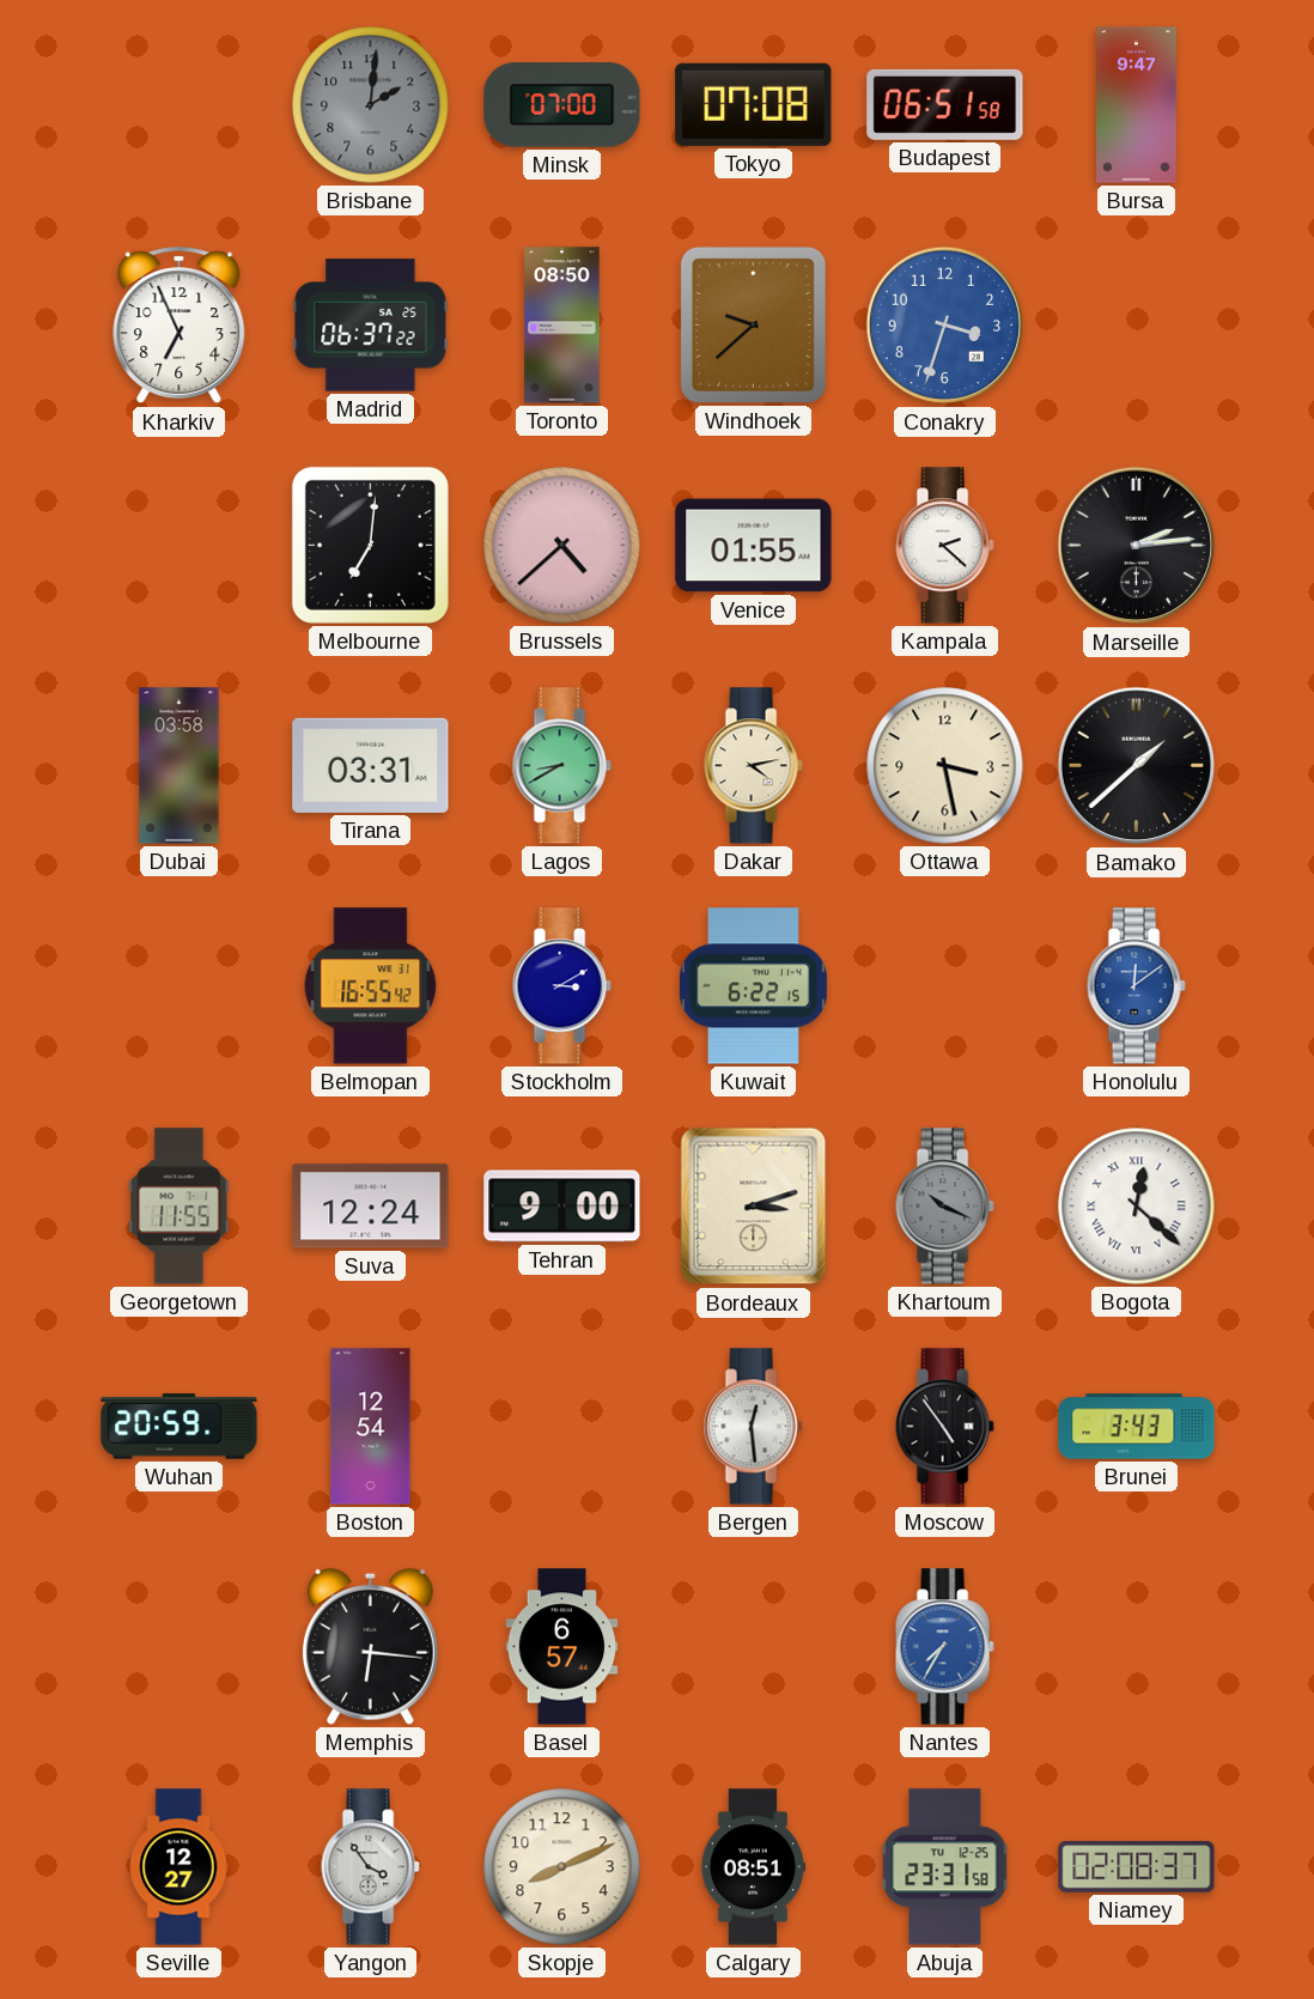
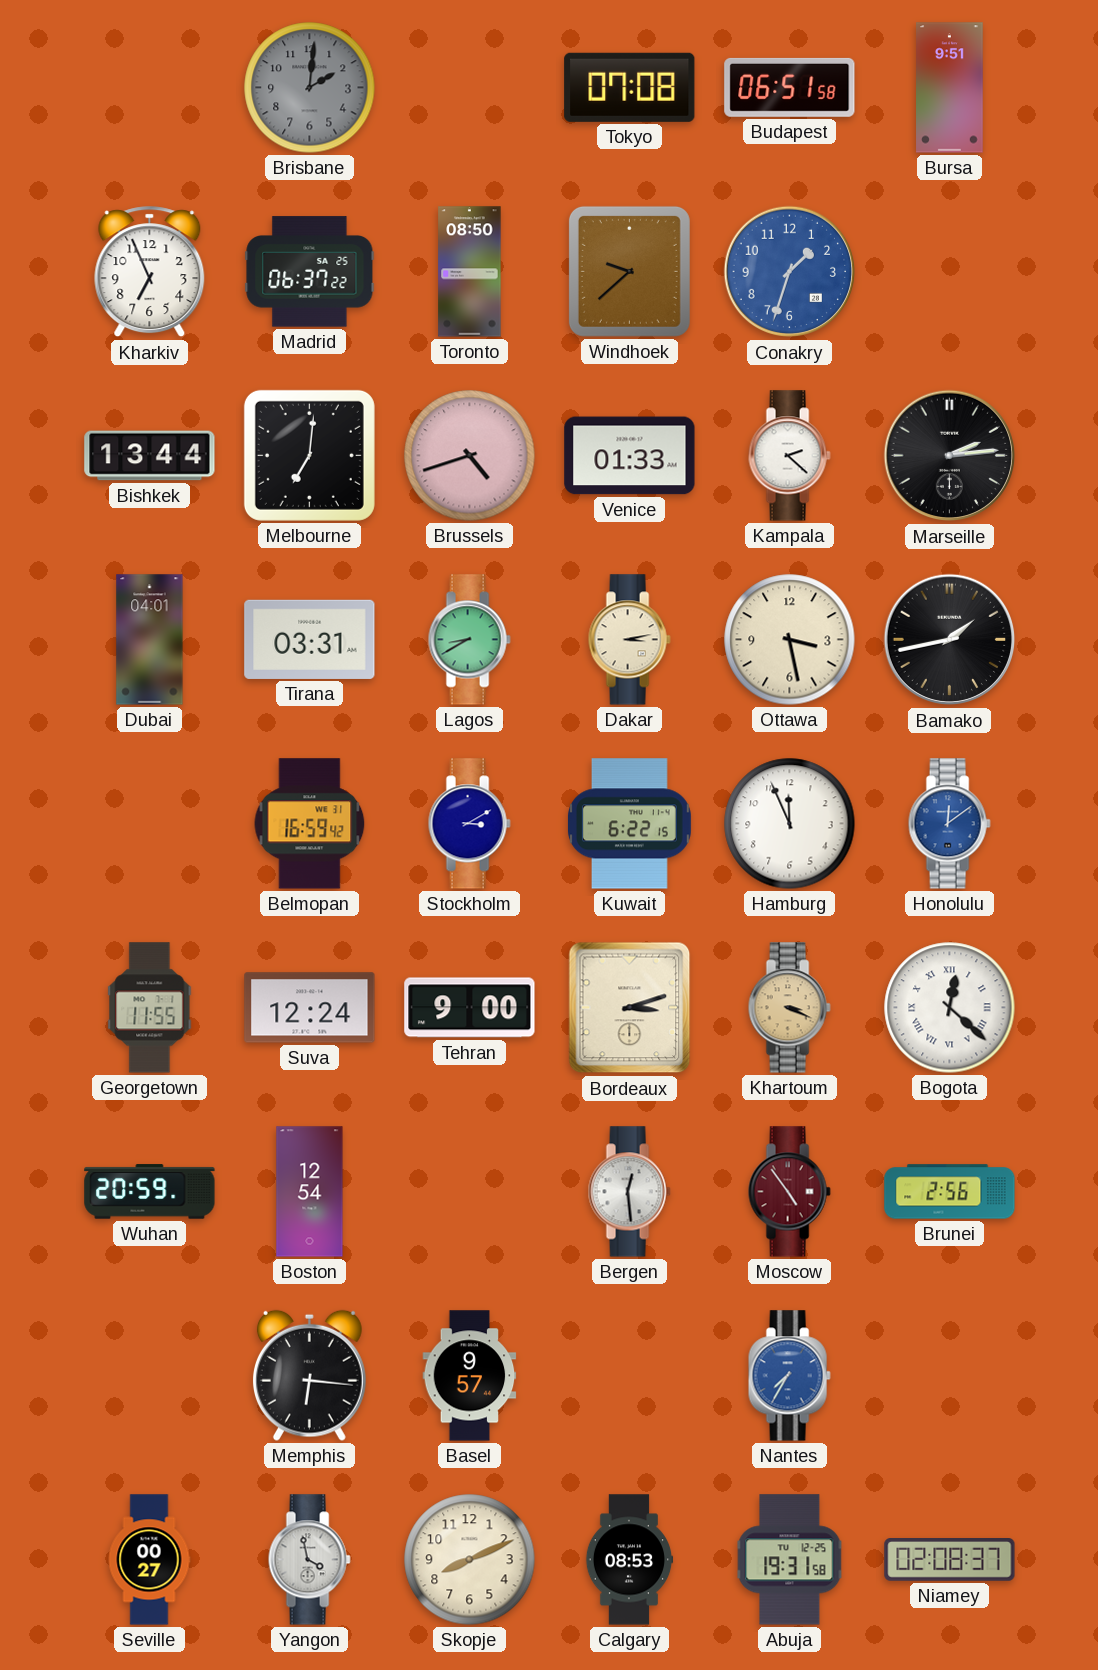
Minsk: 07:00 -> none (562, 105)
Bursa: 9:47 -> 9:51 (950, 88)
Conakry: 3:33 -> 1:33 (790, 272)
Bishkek: none -> 13:44 (150, 456)
Brussels: 4:38 -> 4:42 (470, 456)
Venice: 01:55 -> 01:33 (630, 456)
Dubai: 03:58 -> 04:01 (150, 640)
Dakar: 4:13 -> 3:13 (629, 640)
Bamako: 1:38 -> 1:43 (950, 640)
Belmopan: 16:55 -> 16:59 (310, 824)
Hamburg: none -> 11:56 (790, 824)
Khartoum: 10:19 -> 3:19 (789, 1008)
Khartoum dial: grey -> champagne (789, 1008)
Moscow dial: black -> burgundy (789, 1192)
Brunei: 3:43 -> 2:56 (950, 1192)
Basel: 6:57 -> 9:57 (470, 1376)
Seville: 12:27 -> 00:27 (149, 1560)
Yangon: 3:54 -> 3:58 (309, 1560)
Calgary: 08:51 -> 08:53 (629, 1560)
Abuja: 23:31 -> 19:31 (790, 1560)
